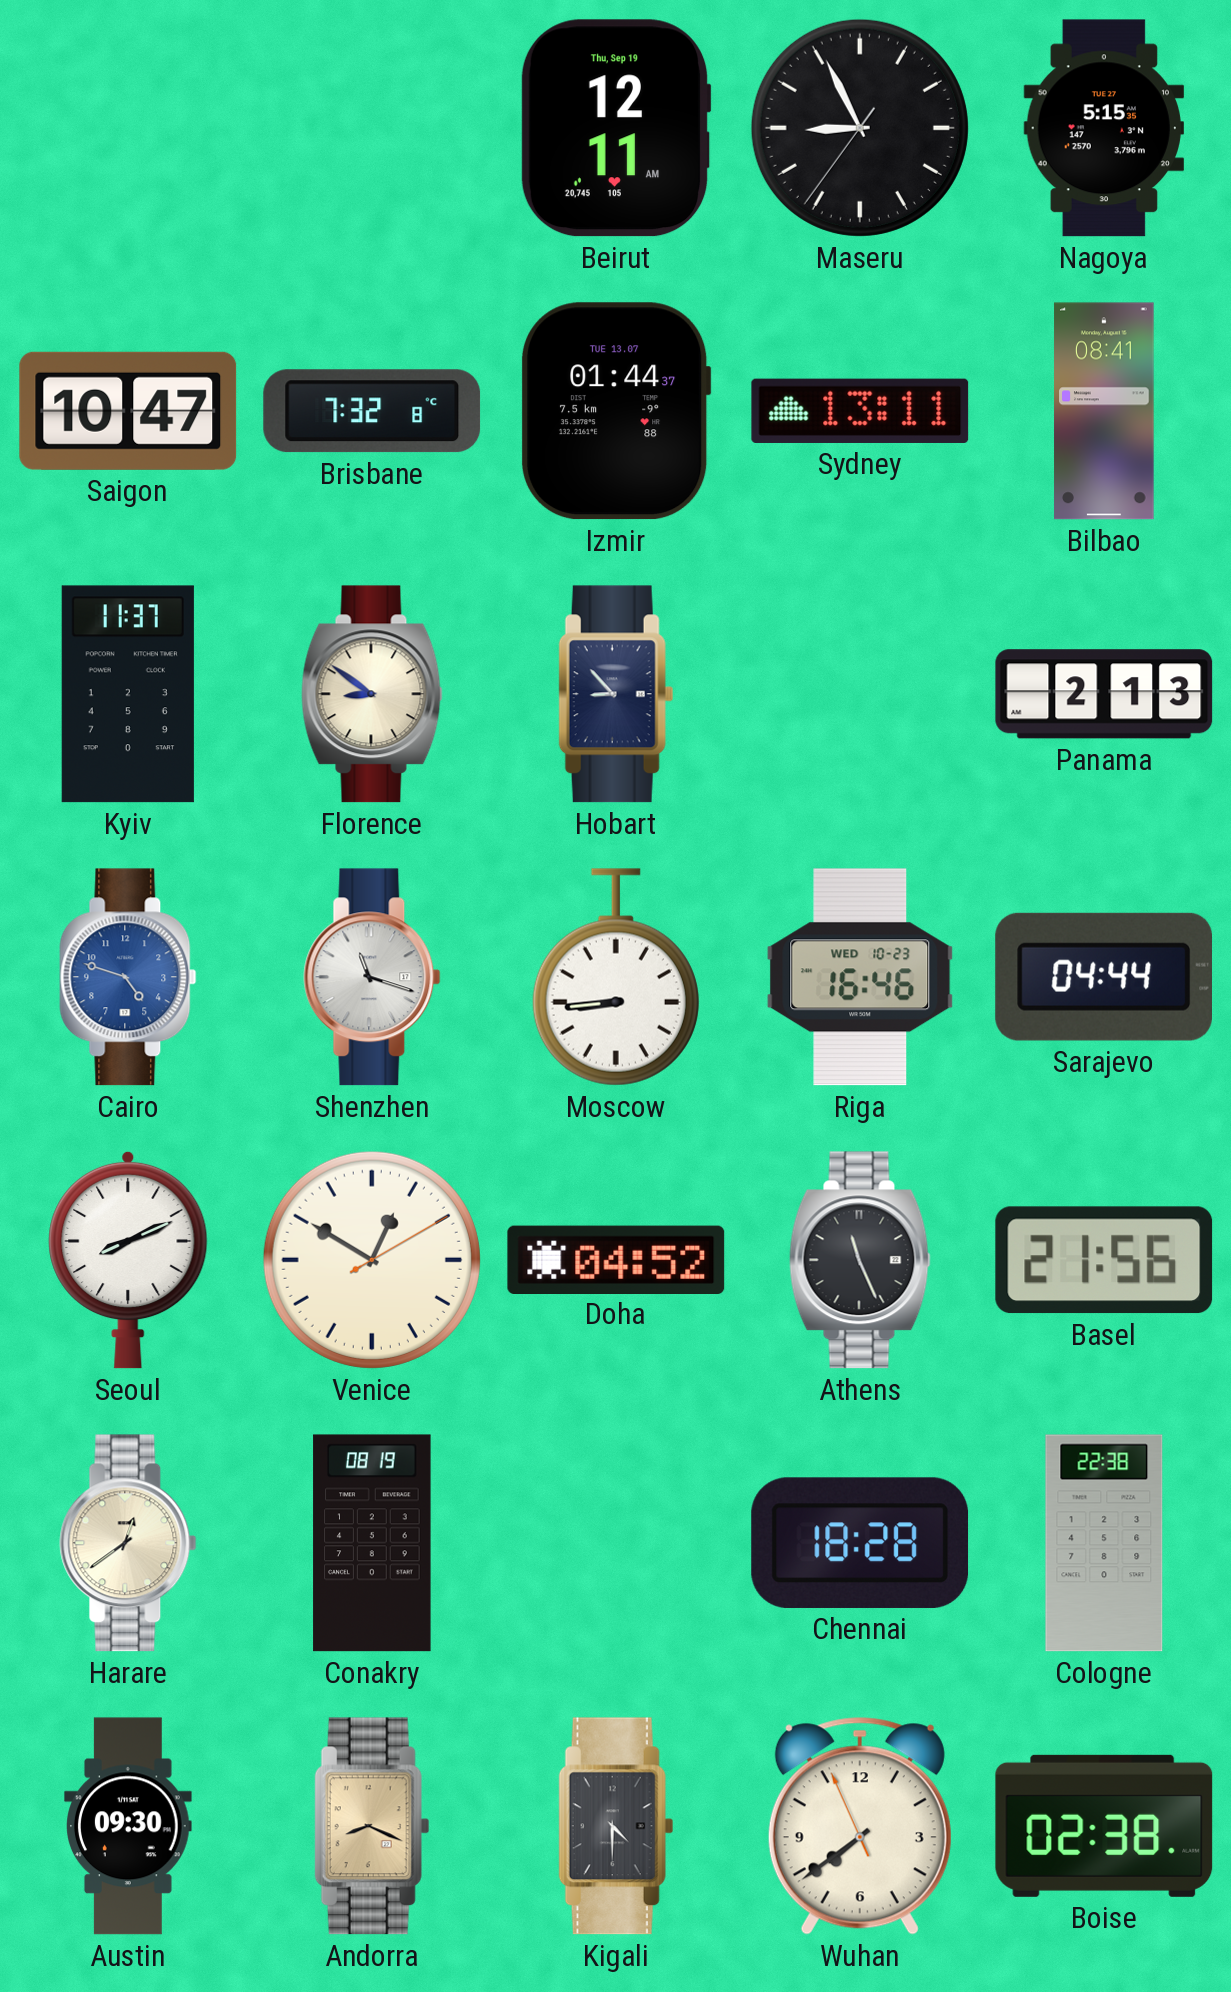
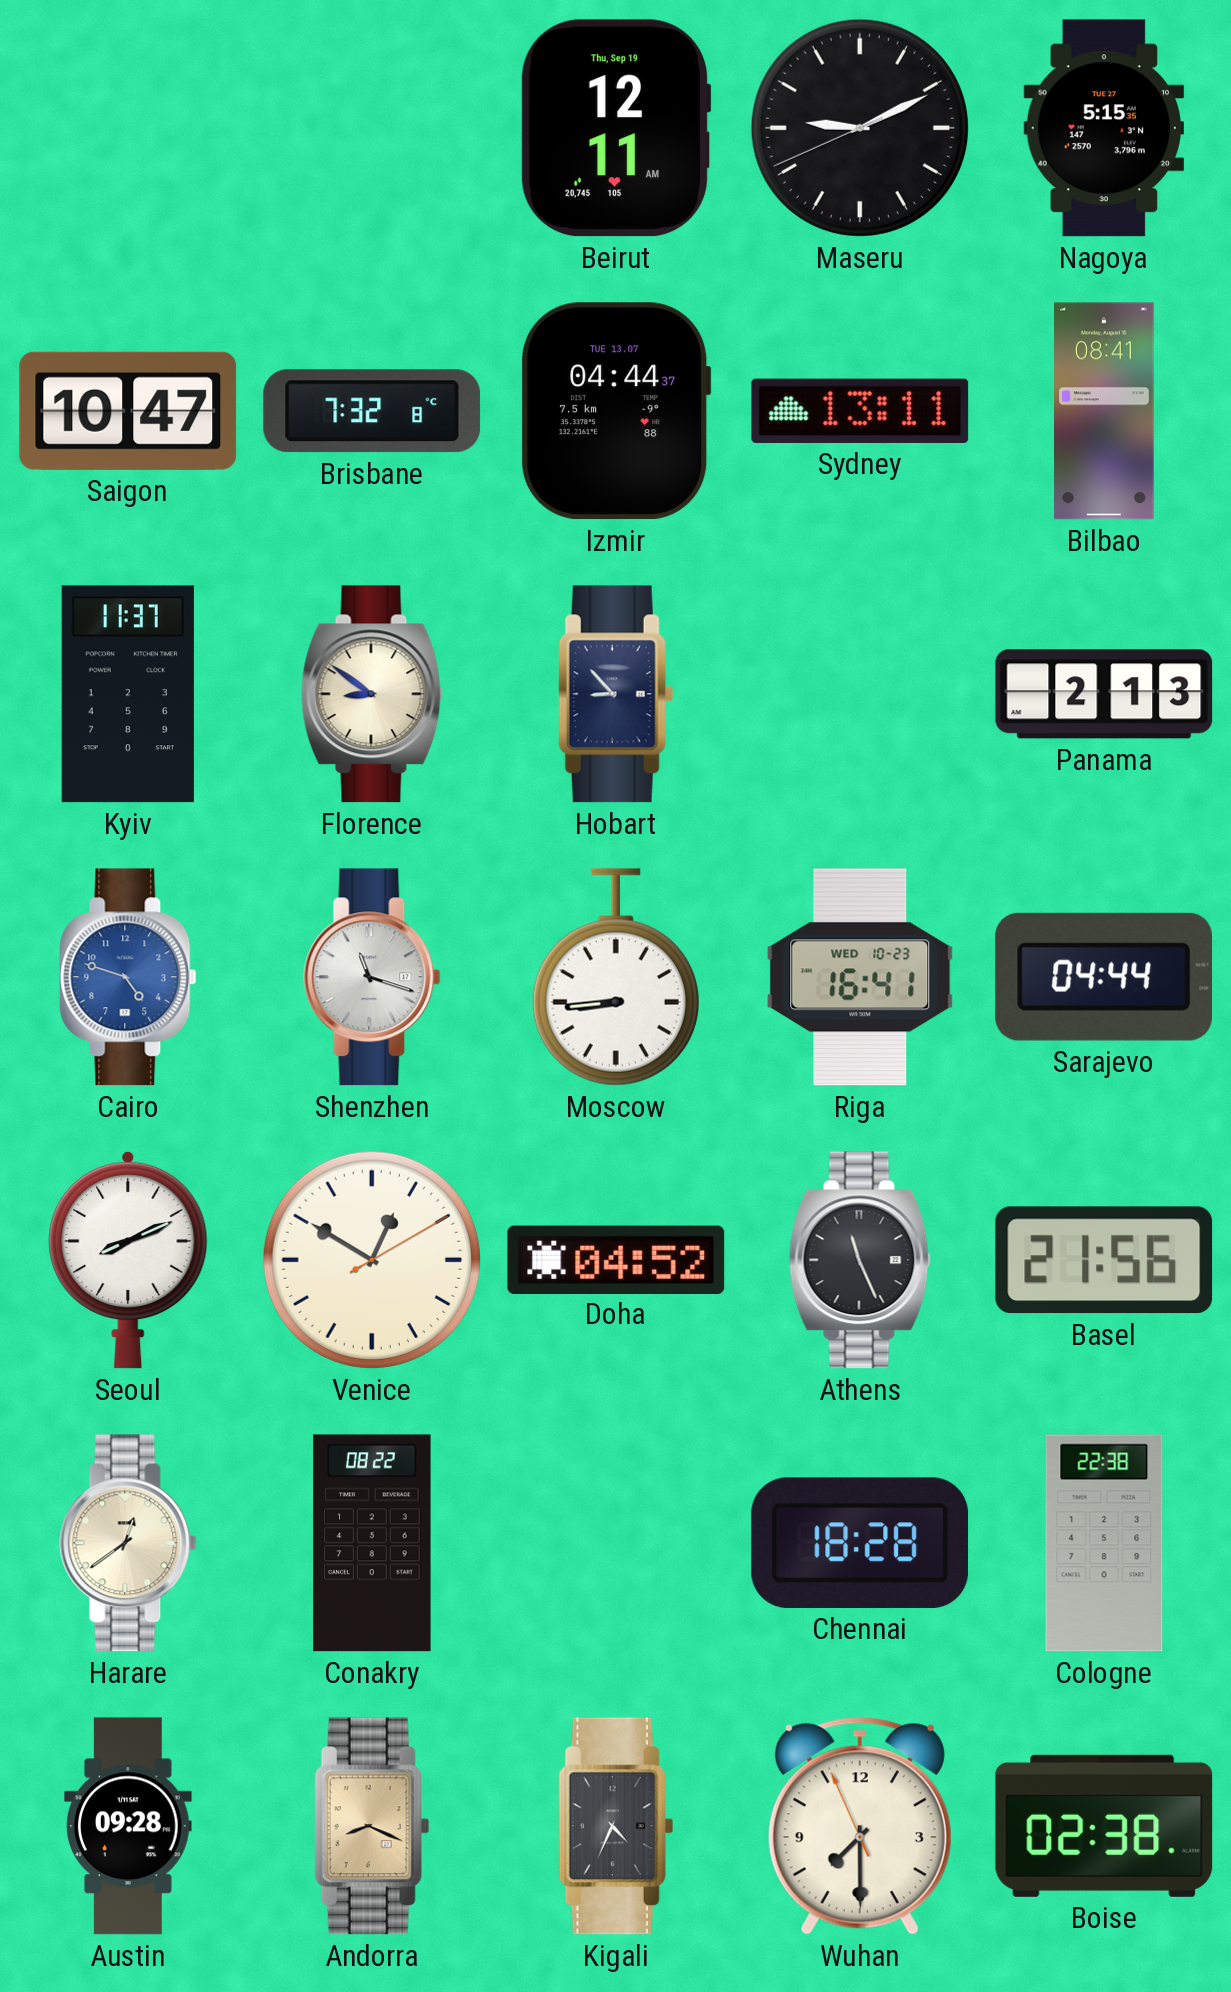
Maseru: 8:55 -> 9:10 (860, 128)
Izmir: 01:44 -> 04:44 (616, 411)
Riga: 16:46 -> 16:41 (860, 977)
Conakry: 08:19 -> 08:22 (372, 1543)
Austin: 09:30 -> 09:28 (129, 1826)
Kigali: 4:30 -> 4:34 (616, 1826)
Wuhan: 7:38 -> 7:29 (860, 1826)
